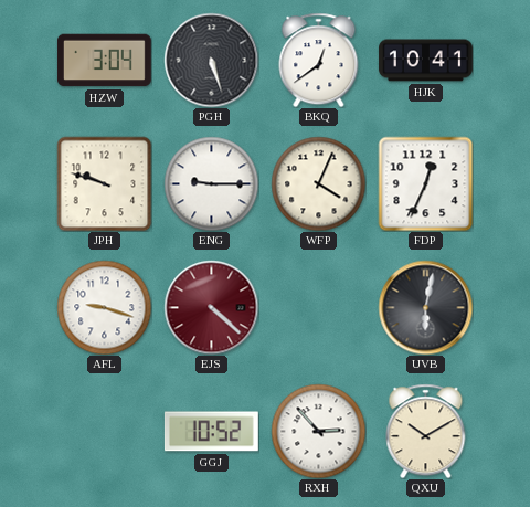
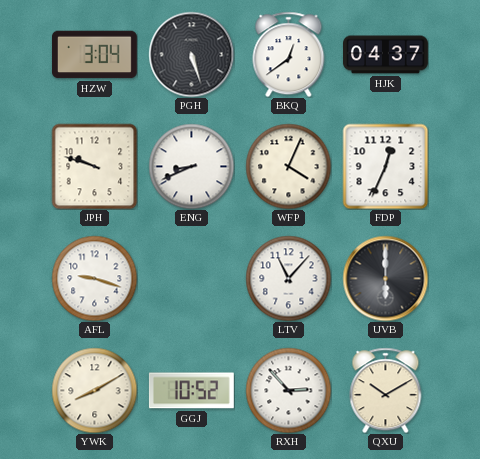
HJK: 10:41 -> 04:37 (386, 55)
ENG: 9:15 -> 8:41 (191, 166)
EJS: 4:22 -> none (211, 307)
LTV: none -> 11:07 (288, 278)
UVB: 6:02 -> 6:00 (385, 278)
YWK: none -> 8:10 (94, 390)
